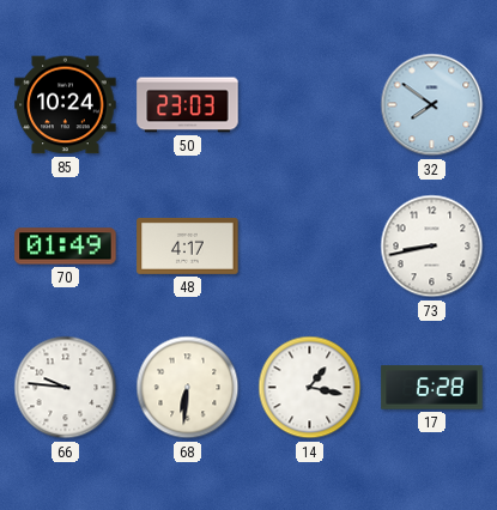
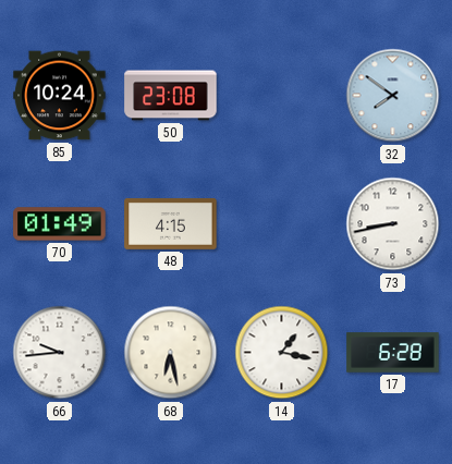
50: 23:03 -> 23:08 (171, 96)
48: 4:17 -> 4:15 (171, 223)
66: 9:46 -> 9:44 (60, 353)
68: 6:31 -> 6:28 (171, 353)
